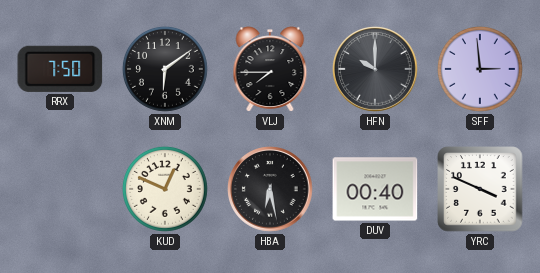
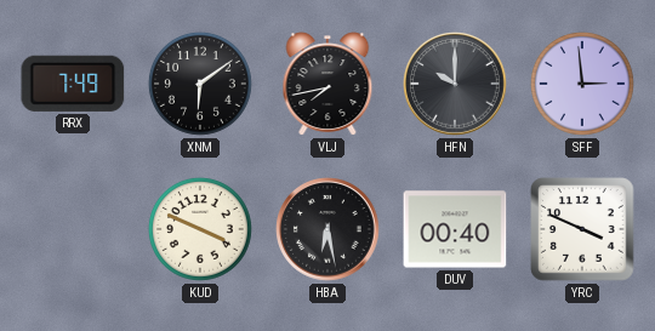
RRX: 7:50 -> 7:49 (73, 84)
VLJ: 7:45 -> 7:43 (327, 84)
KUD: 12:49 -> 3:49 (200, 229)
